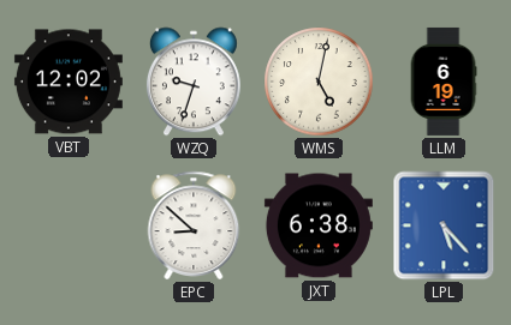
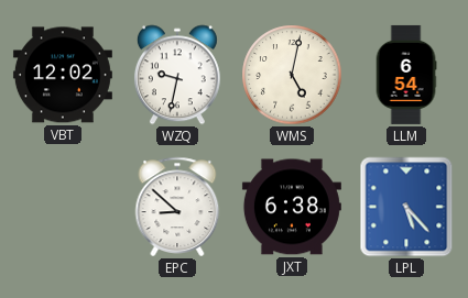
WZQ: 9:33 -> 9:32 (177, 75)
LLM: 6:19 -> 6:54 (406, 75)
